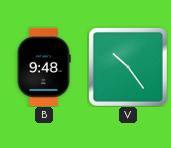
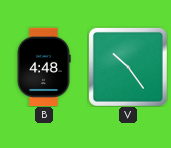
B: 9:48 -> 4:48 (44, 66)
